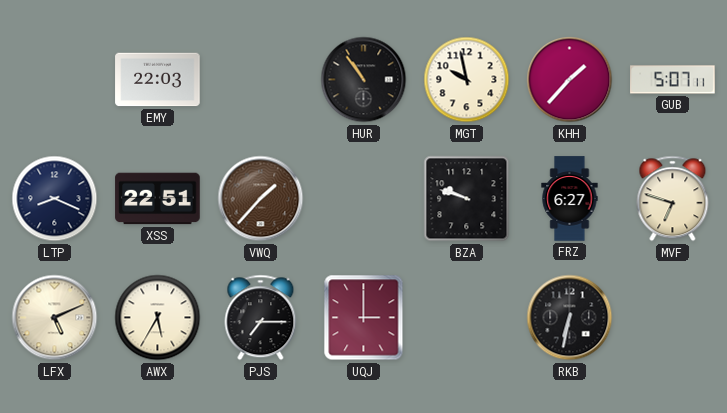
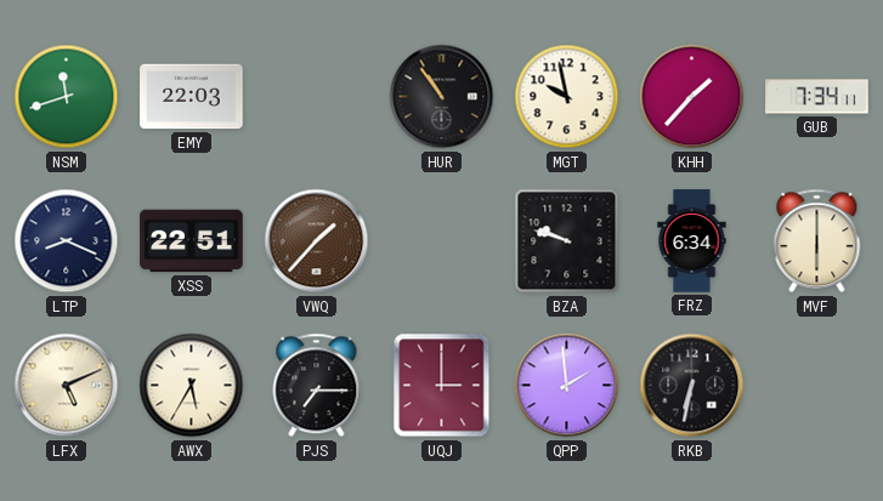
NSM: none -> 11:42 (67, 97)
GUB: 5:07 -> 7:34 (817, 97)
FRZ: 6:27 -> 6:34 (692, 241)
MVF: 6:48 -> 6:00 (817, 241)
QPP: none -> 1:59 (567, 386)
